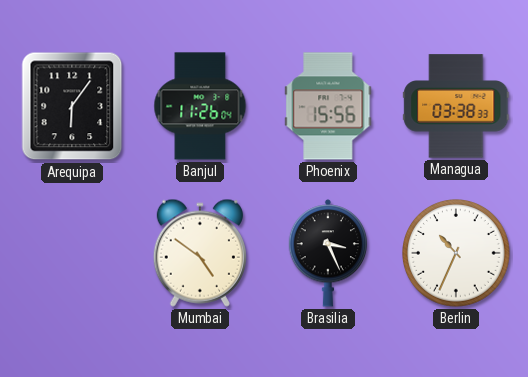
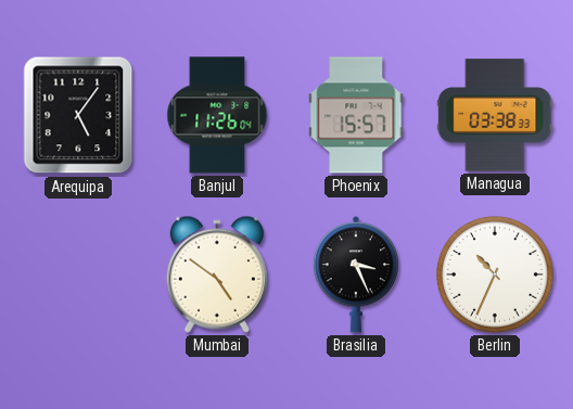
Arequipa: 6:06 -> 5:06 (78, 115)
Phoenix: 15:56 -> 15:57 (356, 115)
